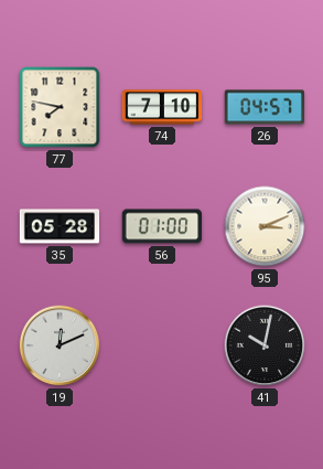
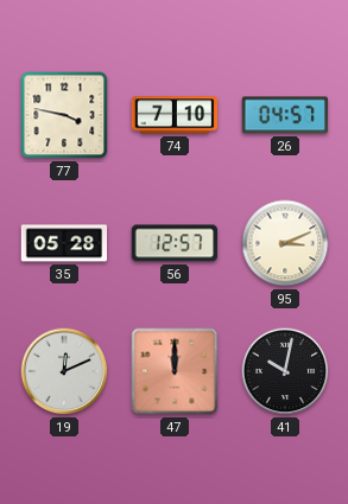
77: 7:47 -> 3:47 (64, 115)
56: 01:00 -> 12:57 (173, 243)
47: none -> 12:00 (175, 371)
